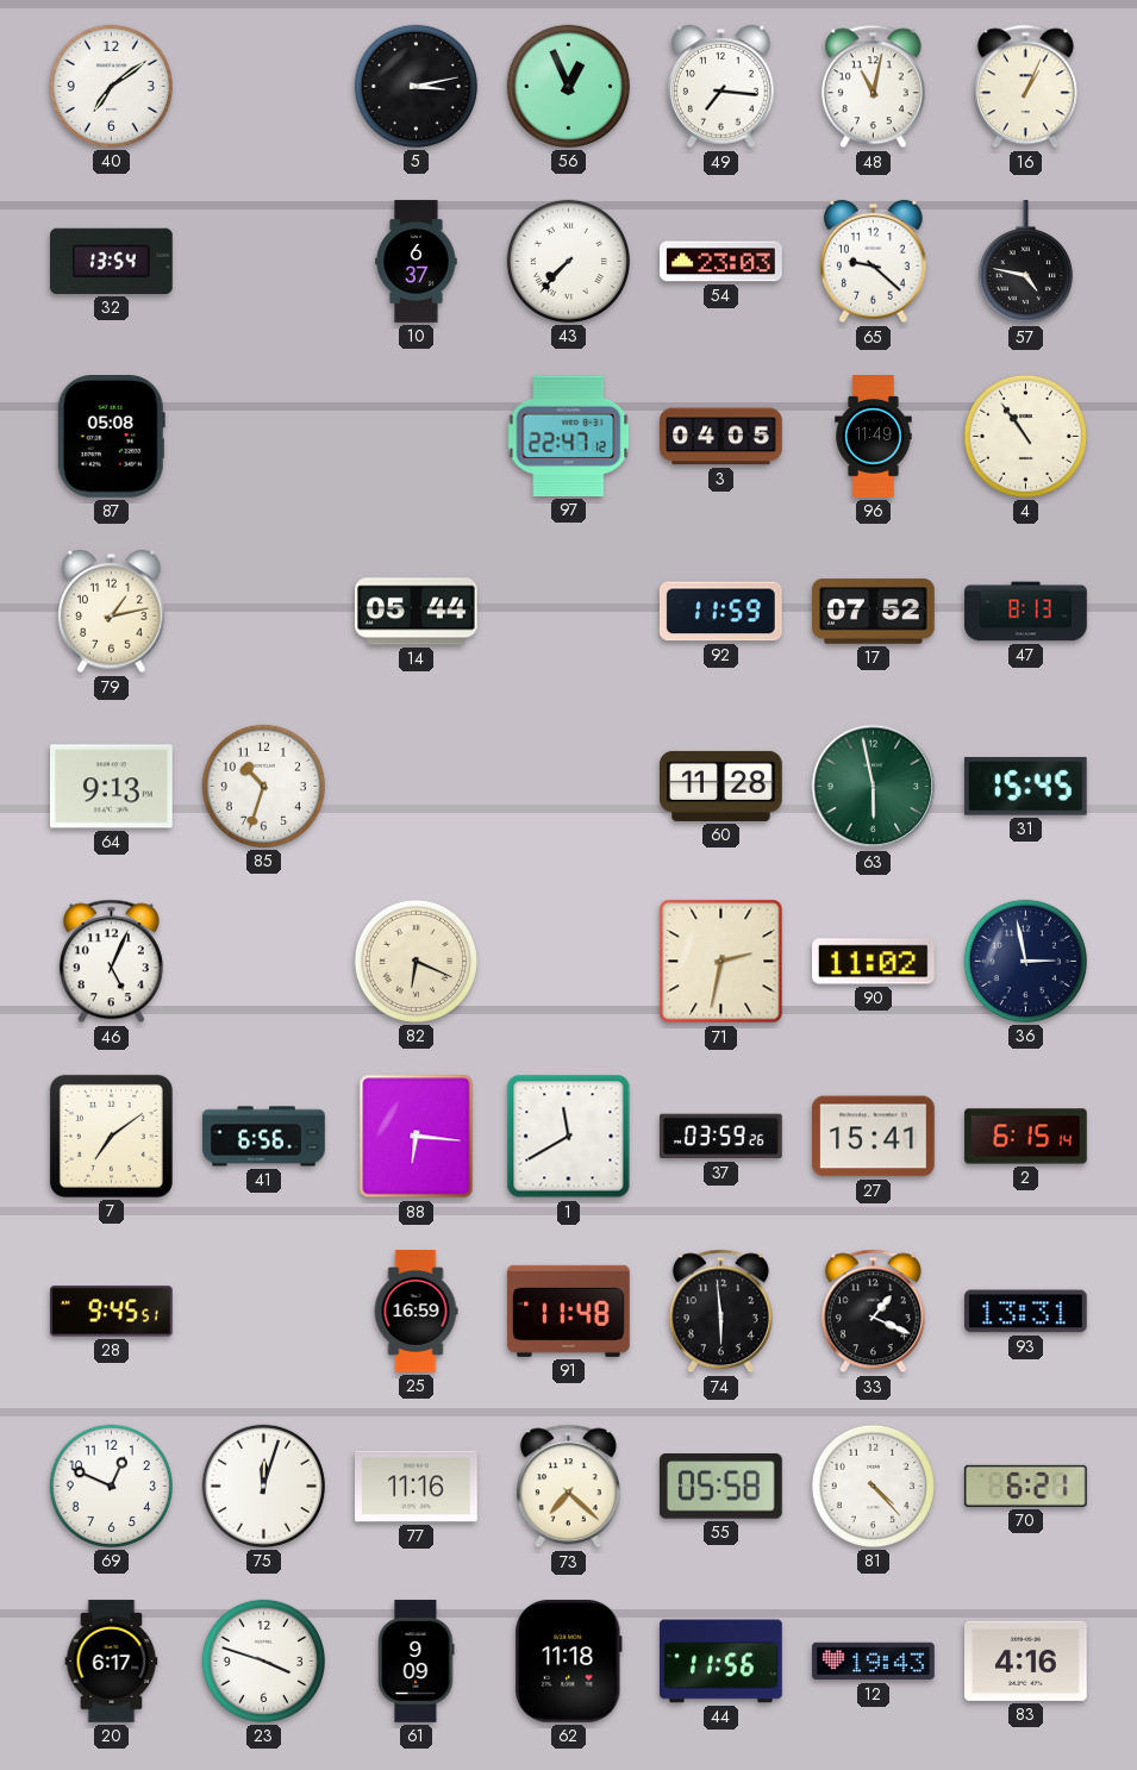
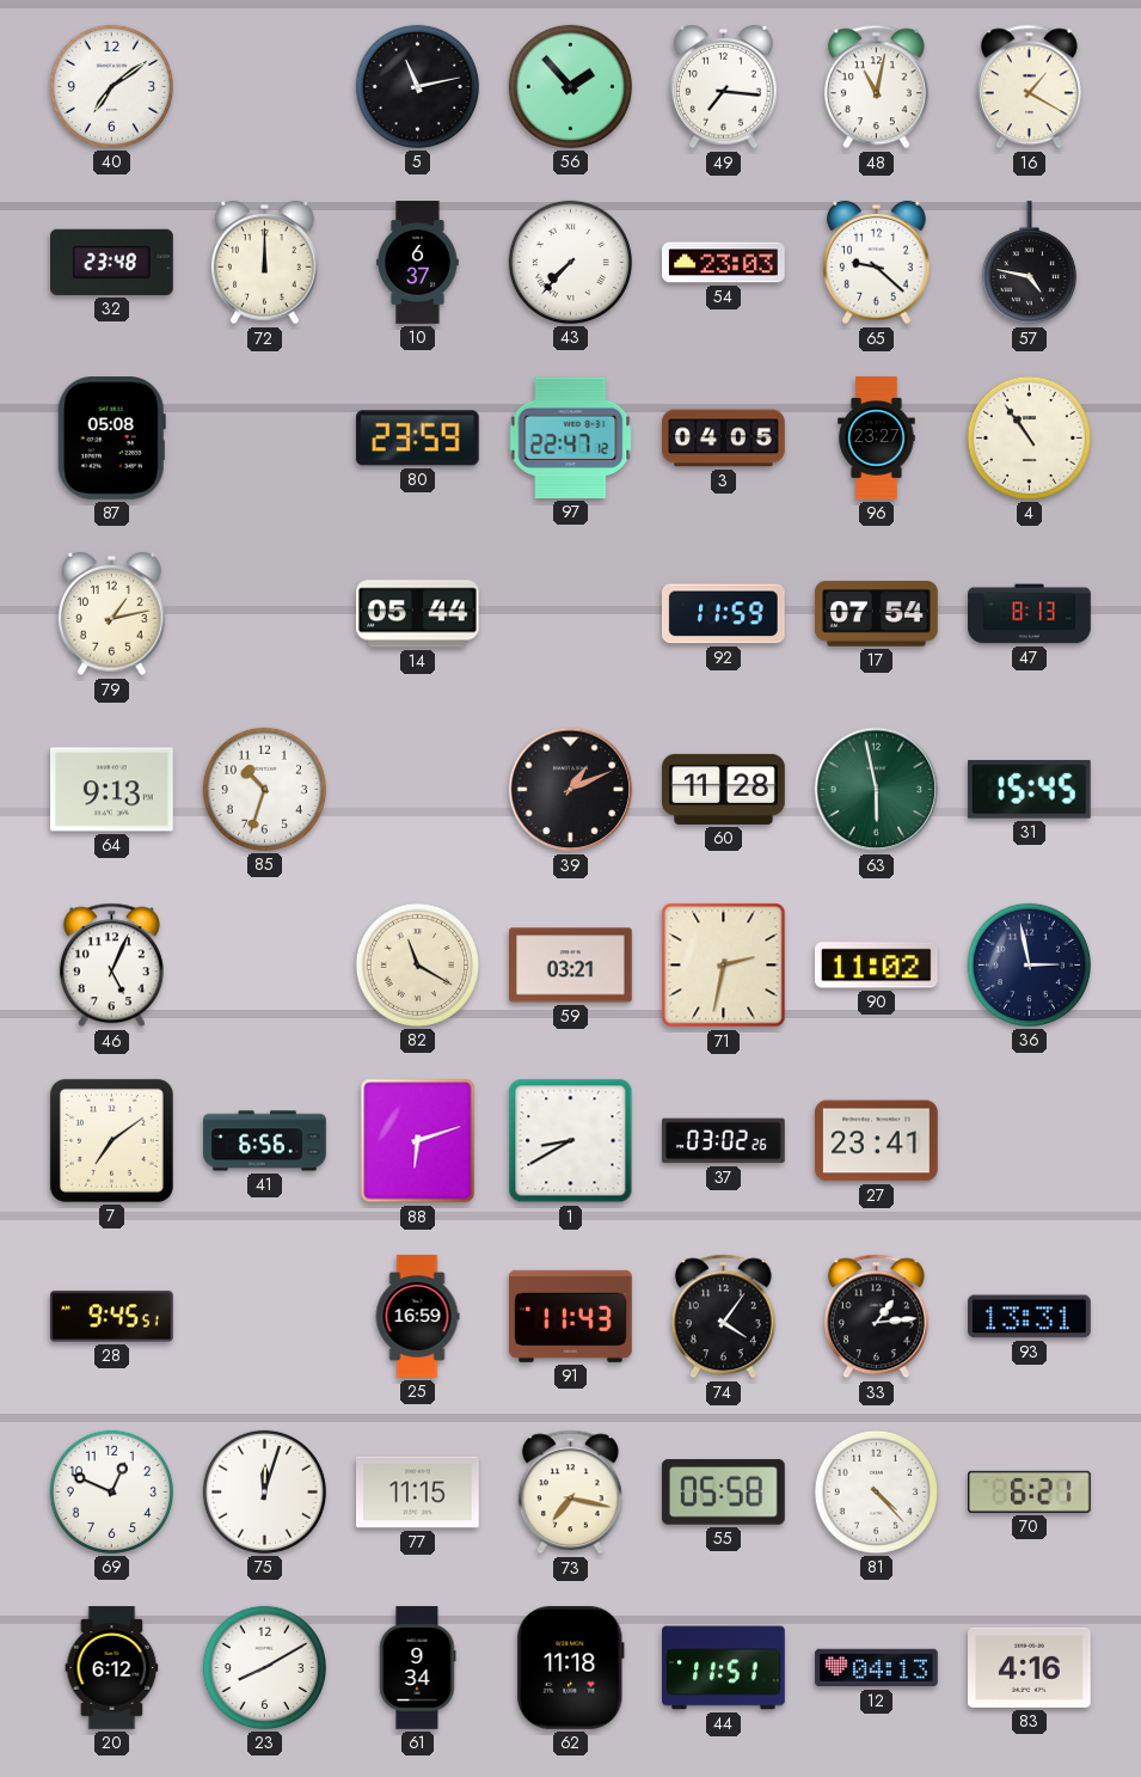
5: 3:13 -> 11:13 (417, 86)
56: 12:56 -> 1:53 (570, 86)
16: 1:04 -> 1:20 (1029, 87)
32: 13:54 -> 23:48 (112, 262)
72: none -> 12:00 (265, 263)
80: none -> 23:59 (417, 439)
96: 11:49 -> 23:27 (877, 439)
17: 07:52 -> 07:54 (877, 614)
39: none -> 1:11 (571, 790)
82: 6:19 -> 11:20 (417, 964)
59: none -> 03:21 (571, 966)
88: 6:16 -> 6:12 (418, 1141)
1: 11:40 -> 8:40 (571, 1141)
37: 03:59 -> 03:02 (724, 1141)
27: 15:41 -> 23:41 (877, 1141)
2: 6:15 -> none (1026, 1137)
91: 11:48 -> 11:43 (570, 1316)
74: 5:59 -> 4:06 (723, 1317)
33: 1:19 -> 1:14 (876, 1317)
77: 11:16 -> 11:15 (418, 1493)
73: 7:22 -> 7:17 (570, 1493)
20: 6:17 -> 6:12 (112, 1668)
23: 3:48 -> 8:10 (264, 1667)
61: 9:09 -> 9:34 (417, 1668)
44: 11:56 -> 11:51 (724, 1668)
12: 19:43 -> 04:13 (877, 1668)
